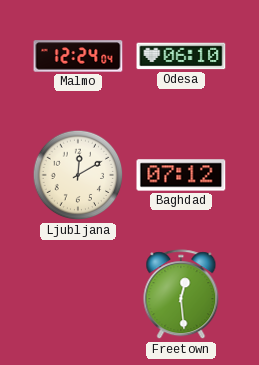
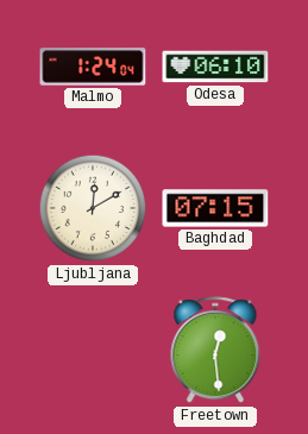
Malmo: 12:24 -> 1:24 (93, 67)
Baghdad: 07:12 -> 07:15 (215, 208)
